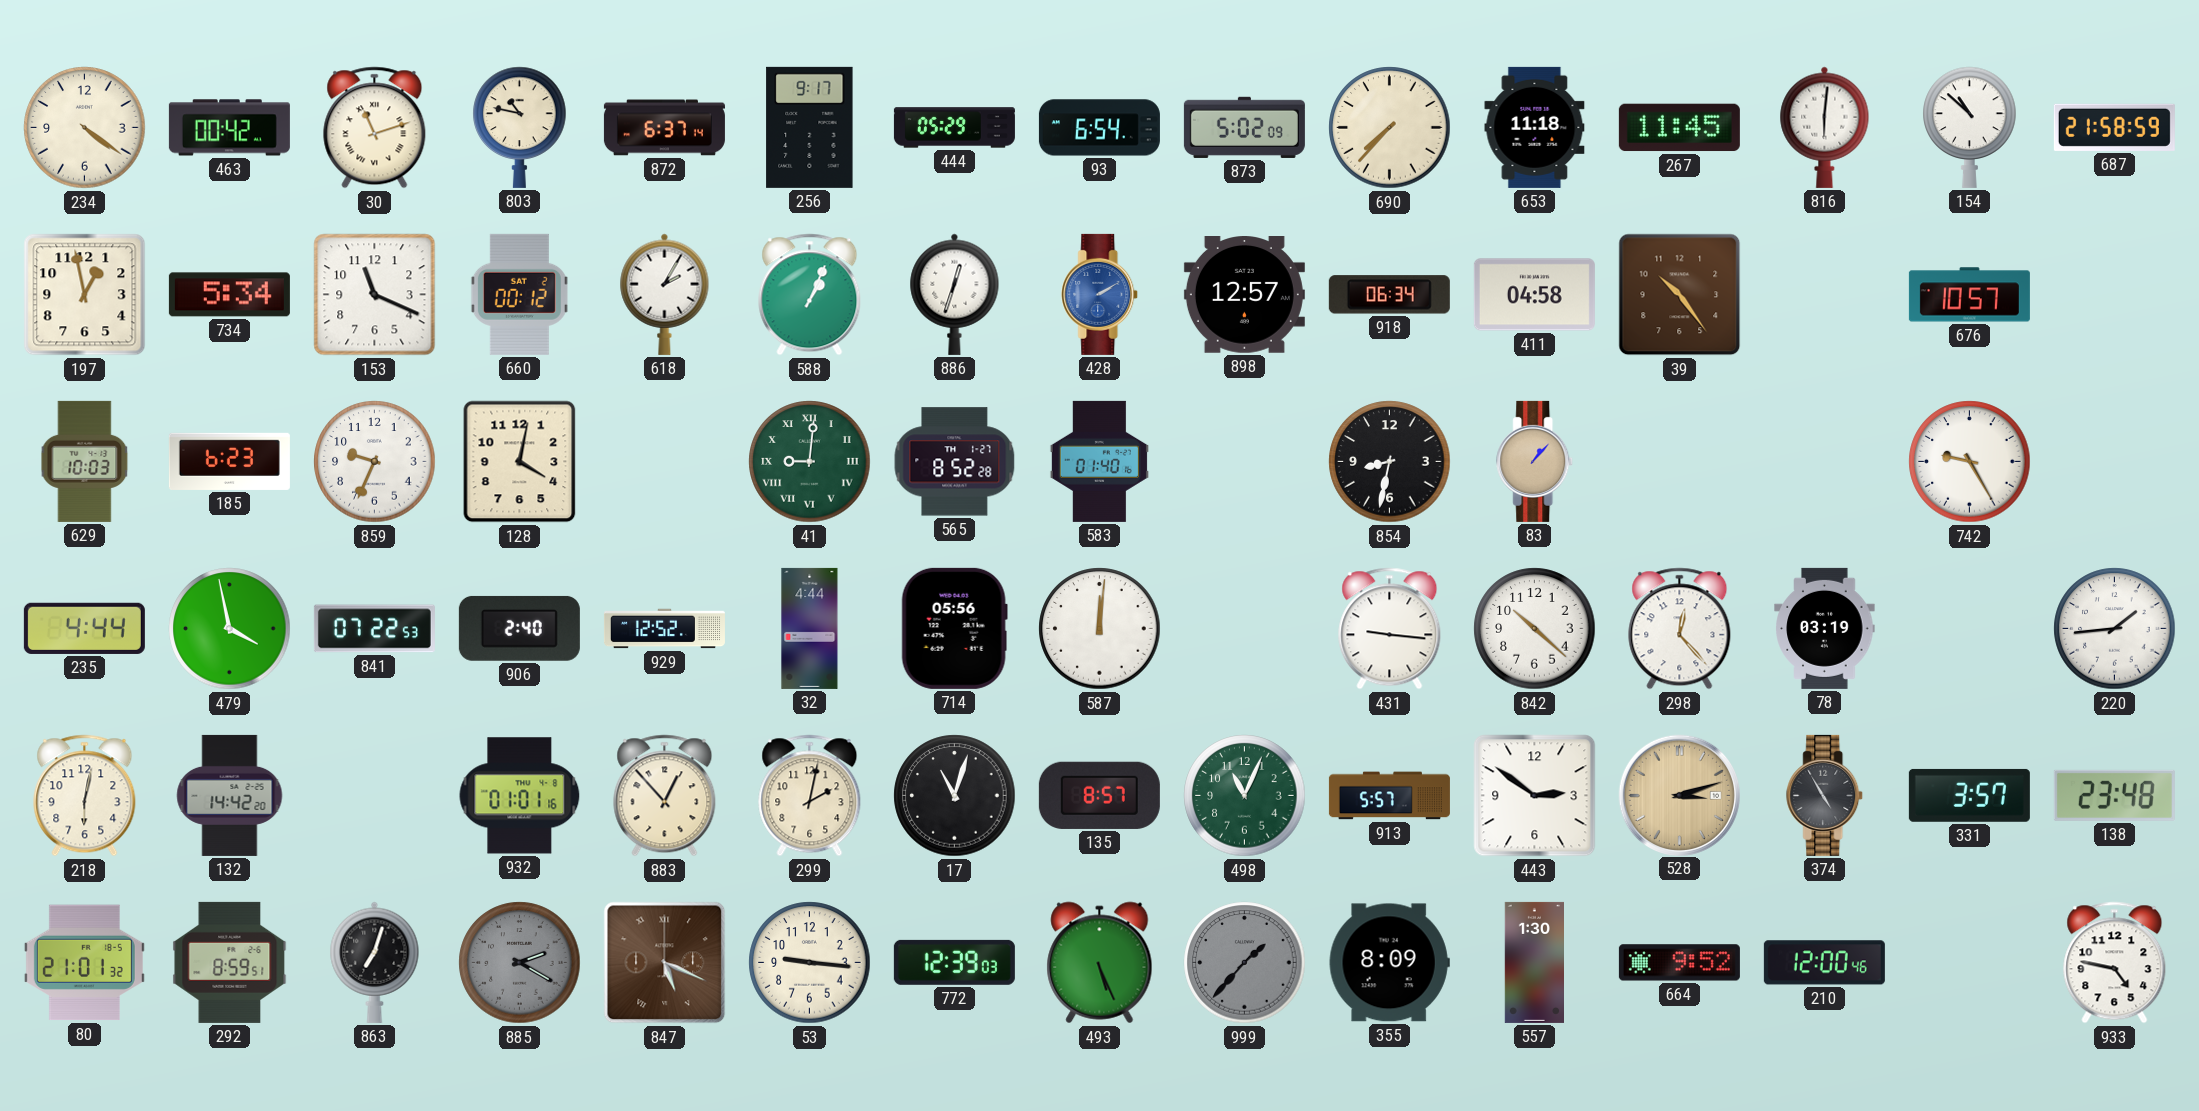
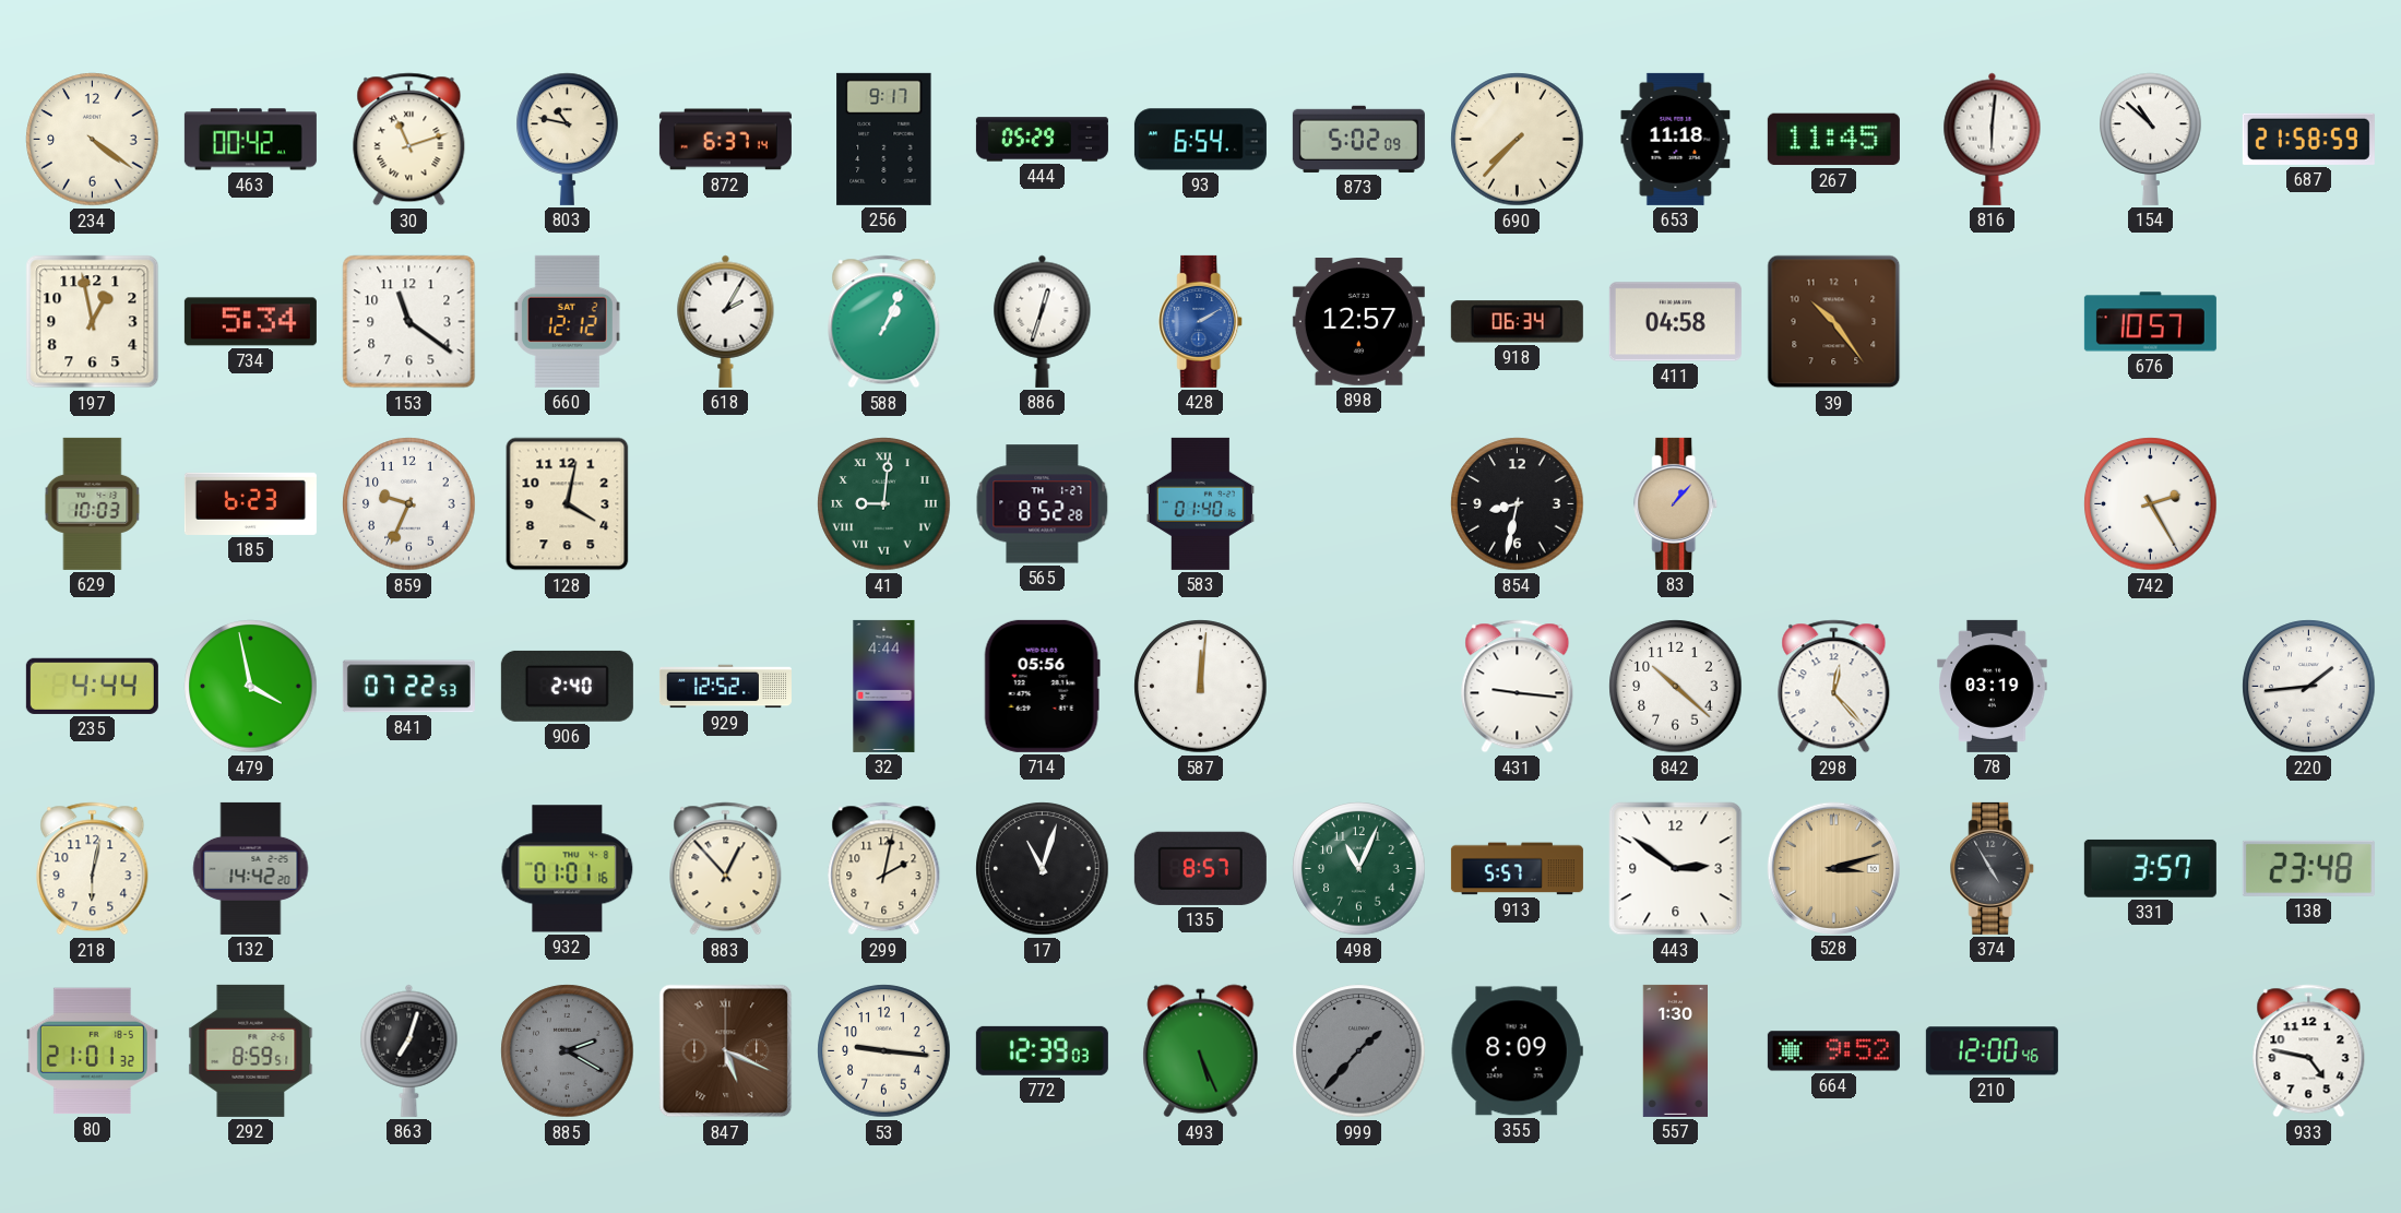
153: 11:19 -> 11:21 (409, 322)
660: 00:12 -> 12:12 (567, 321)
742: 9:25 -> 2:25 (2151, 504)
